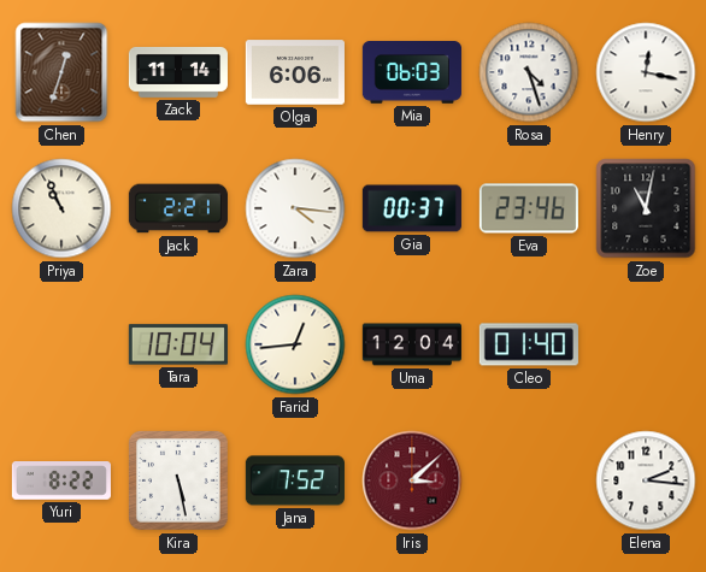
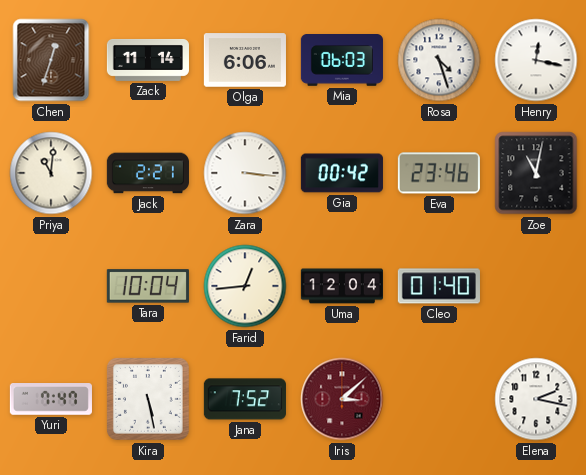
Priya: 10:56 -> 11:01 (51, 173)
Zara: 4:16 -> 3:16 (245, 173)
Gia: 00:37 -> 00:42 (342, 173)
Yuri: 8:22 -> 7:47 (51, 400)
Elena: 2:16 -> 2:17 (536, 399)
